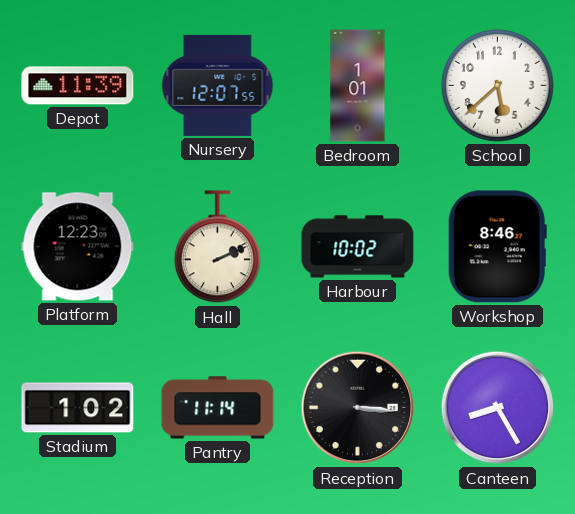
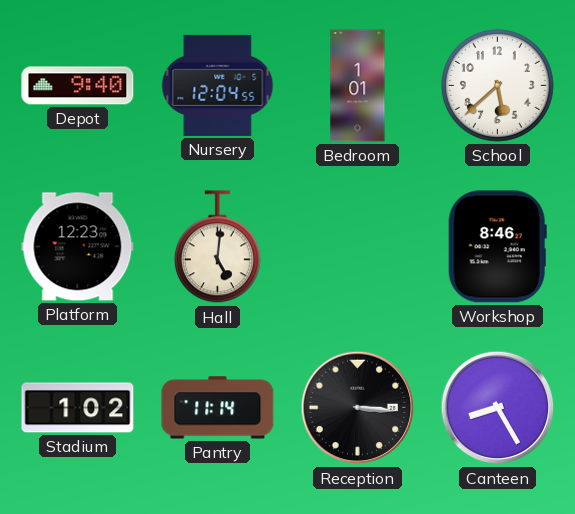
Depot: 11:39 -> 9:40 (78, 86)
Nursery: 12:07 -> 12:04 (218, 85)
Hall: 2:11 -> 5:01 (217, 247)
Harbour: 10:02 -> none (358, 247)
